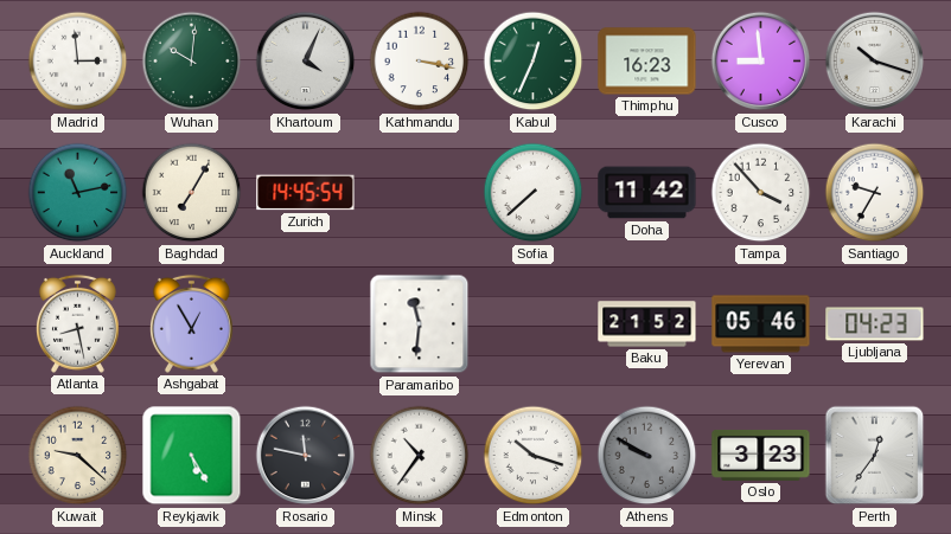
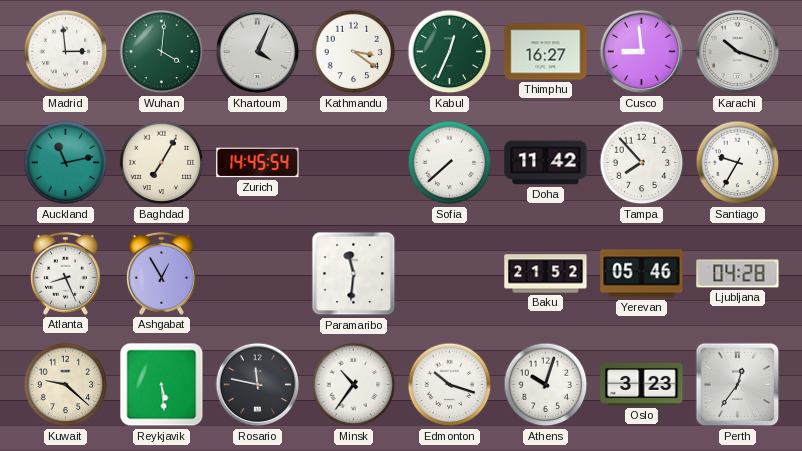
Wuhan: 10:01 -> 4:01 (162, 52)
Kathmandu: 3:17 -> 3:21 (354, 52)
Thimphu: 16:23 -> 16:27 (546, 52)
Tampa: 3:53 -> 7:53 (642, 163)
Atlanta: 8:28 -> 8:26 (65, 273)
Ljubljana: 04:23 -> 04:28 (738, 274)
Reykjavik: 5:25 -> 5:29 (162, 385)
Athens: 9:50 -> 10:03 (546, 385)
Athens dial: grey -> white (546, 385)
